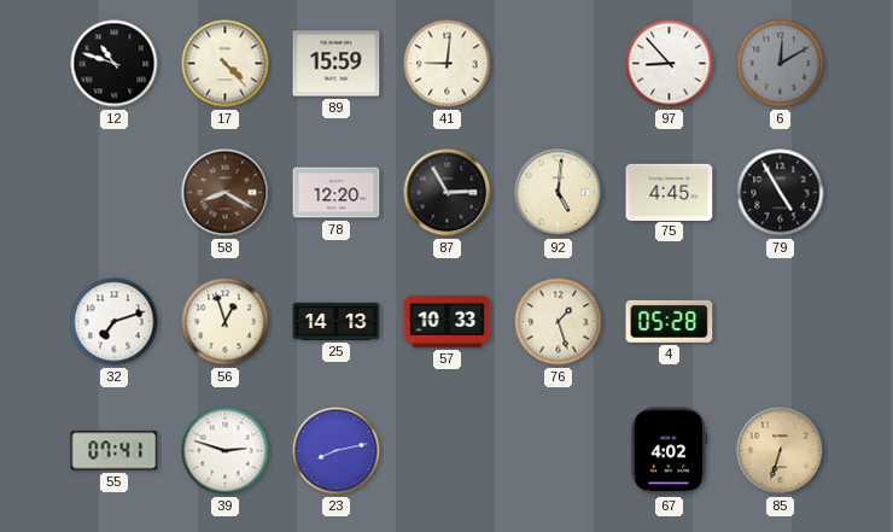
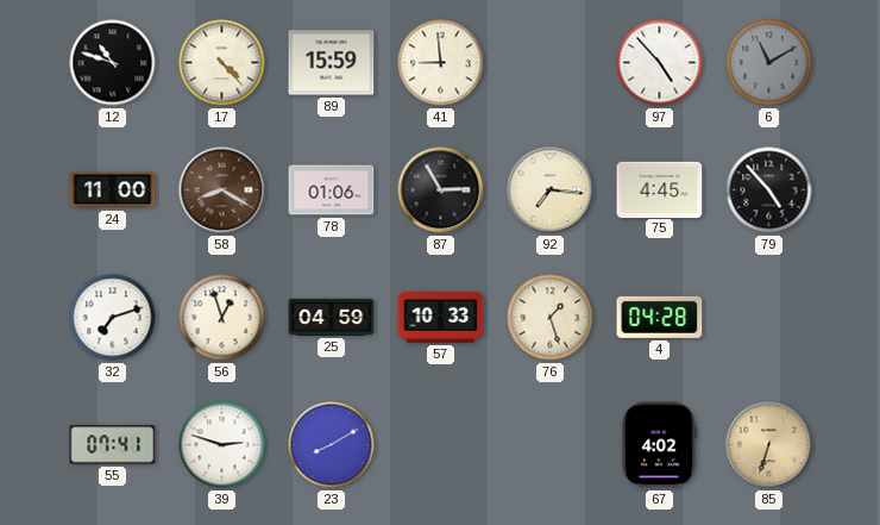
41: 9:01 -> 8:59 (441, 63)
97: 8:53 -> 4:53 (660, 63)
6: 12:10 -> 11:10 (769, 63)
24: none -> 11:00 (113, 190)
78: 12:20 -> 01:06 (332, 190)
92: 5:01 -> 7:16 (551, 190)
79: 4:55 -> 4:53 (769, 190)
25: 14:13 -> 04:59 (332, 317)
4: 05:28 -> 04:28 (660, 317)
23: 8:13 -> 8:10 (332, 445)
